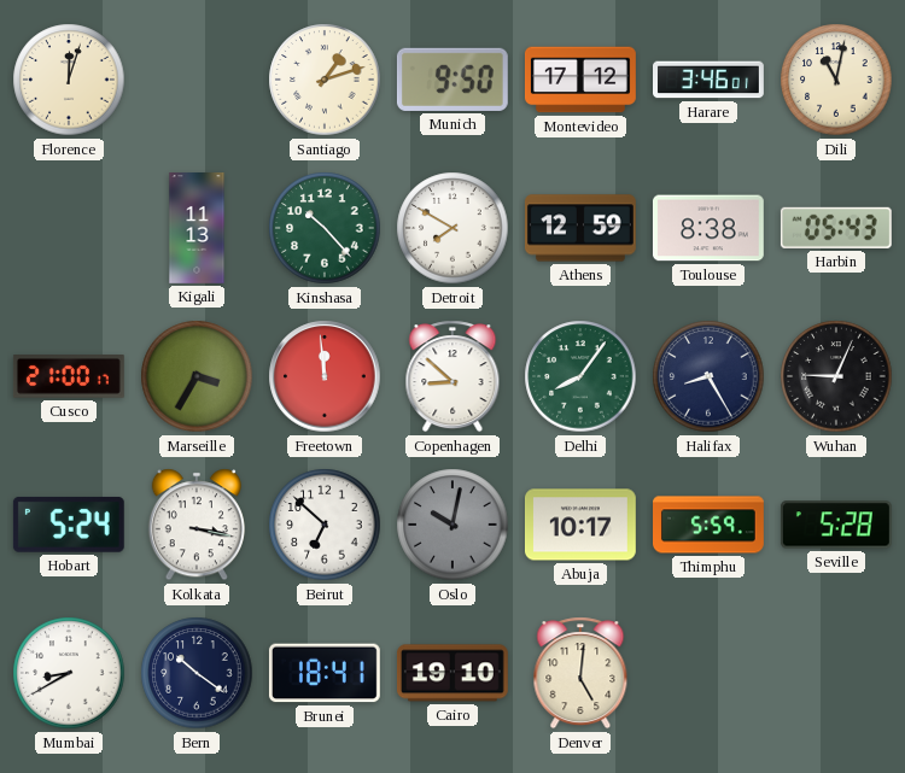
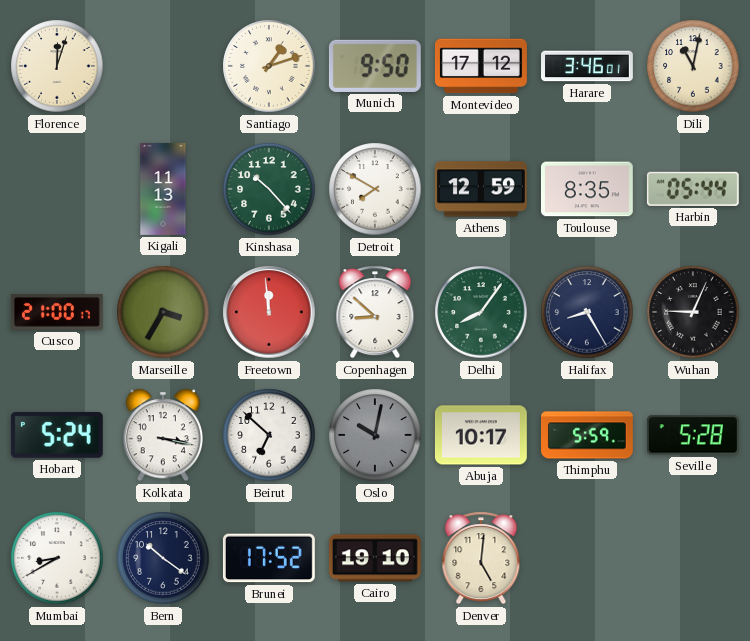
Toulouse: 8:38 -> 8:35 (587, 189)
Harbin: 05:43 -> 05:44 (693, 189)
Brunei: 18:41 -> 17:52 (269, 558)
